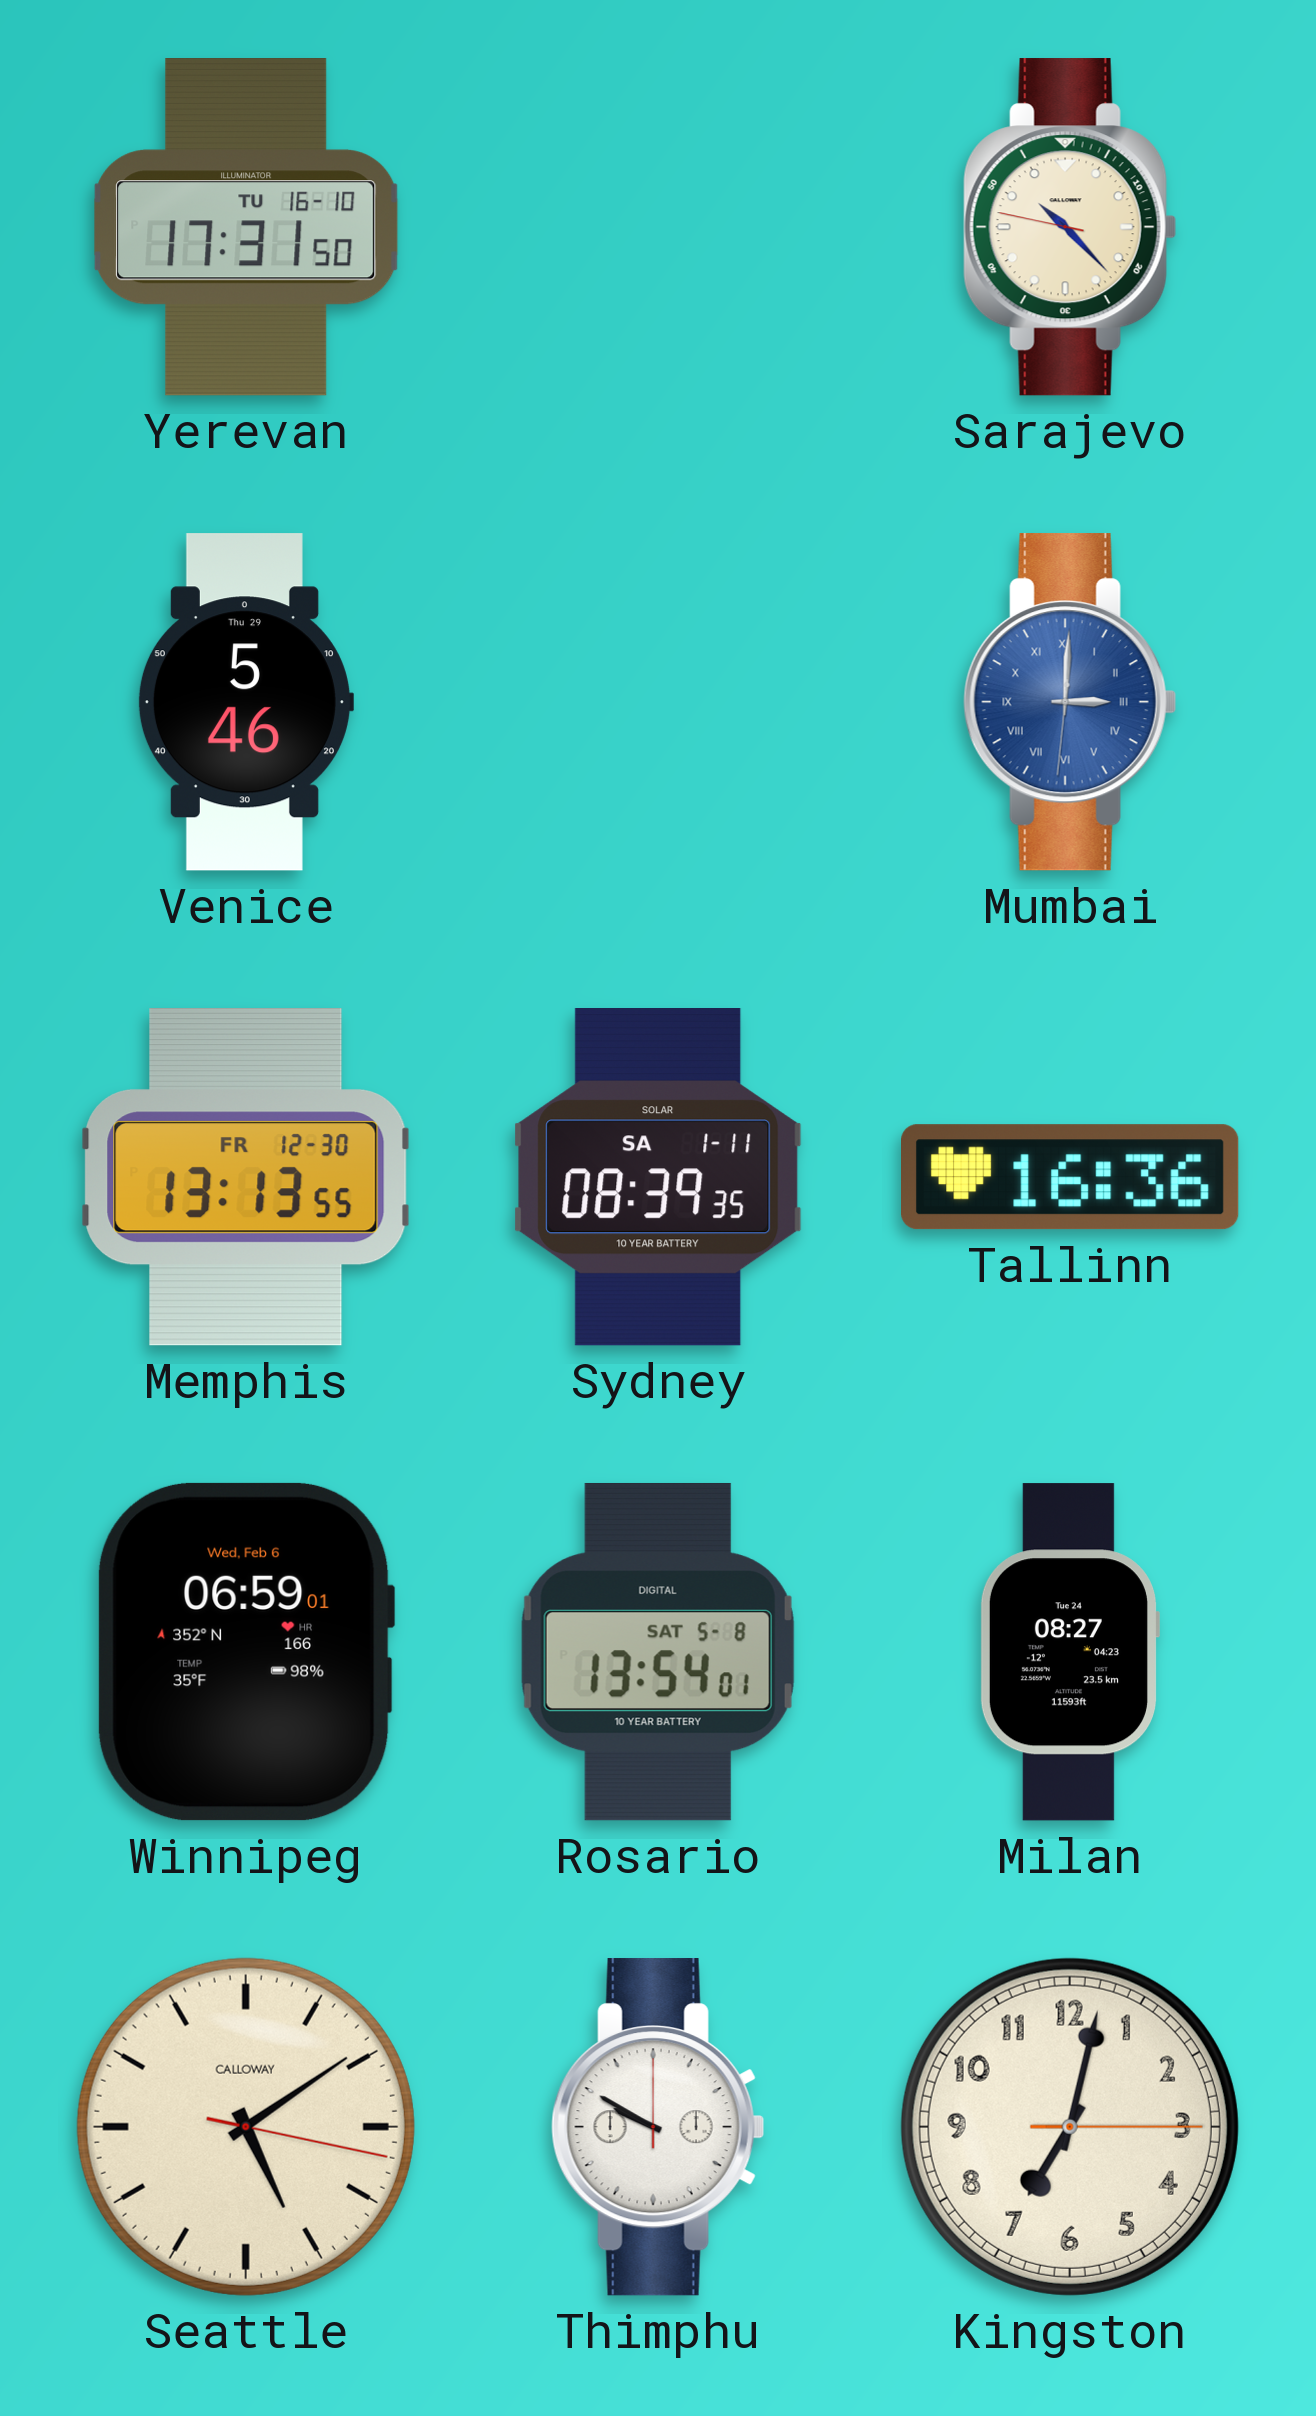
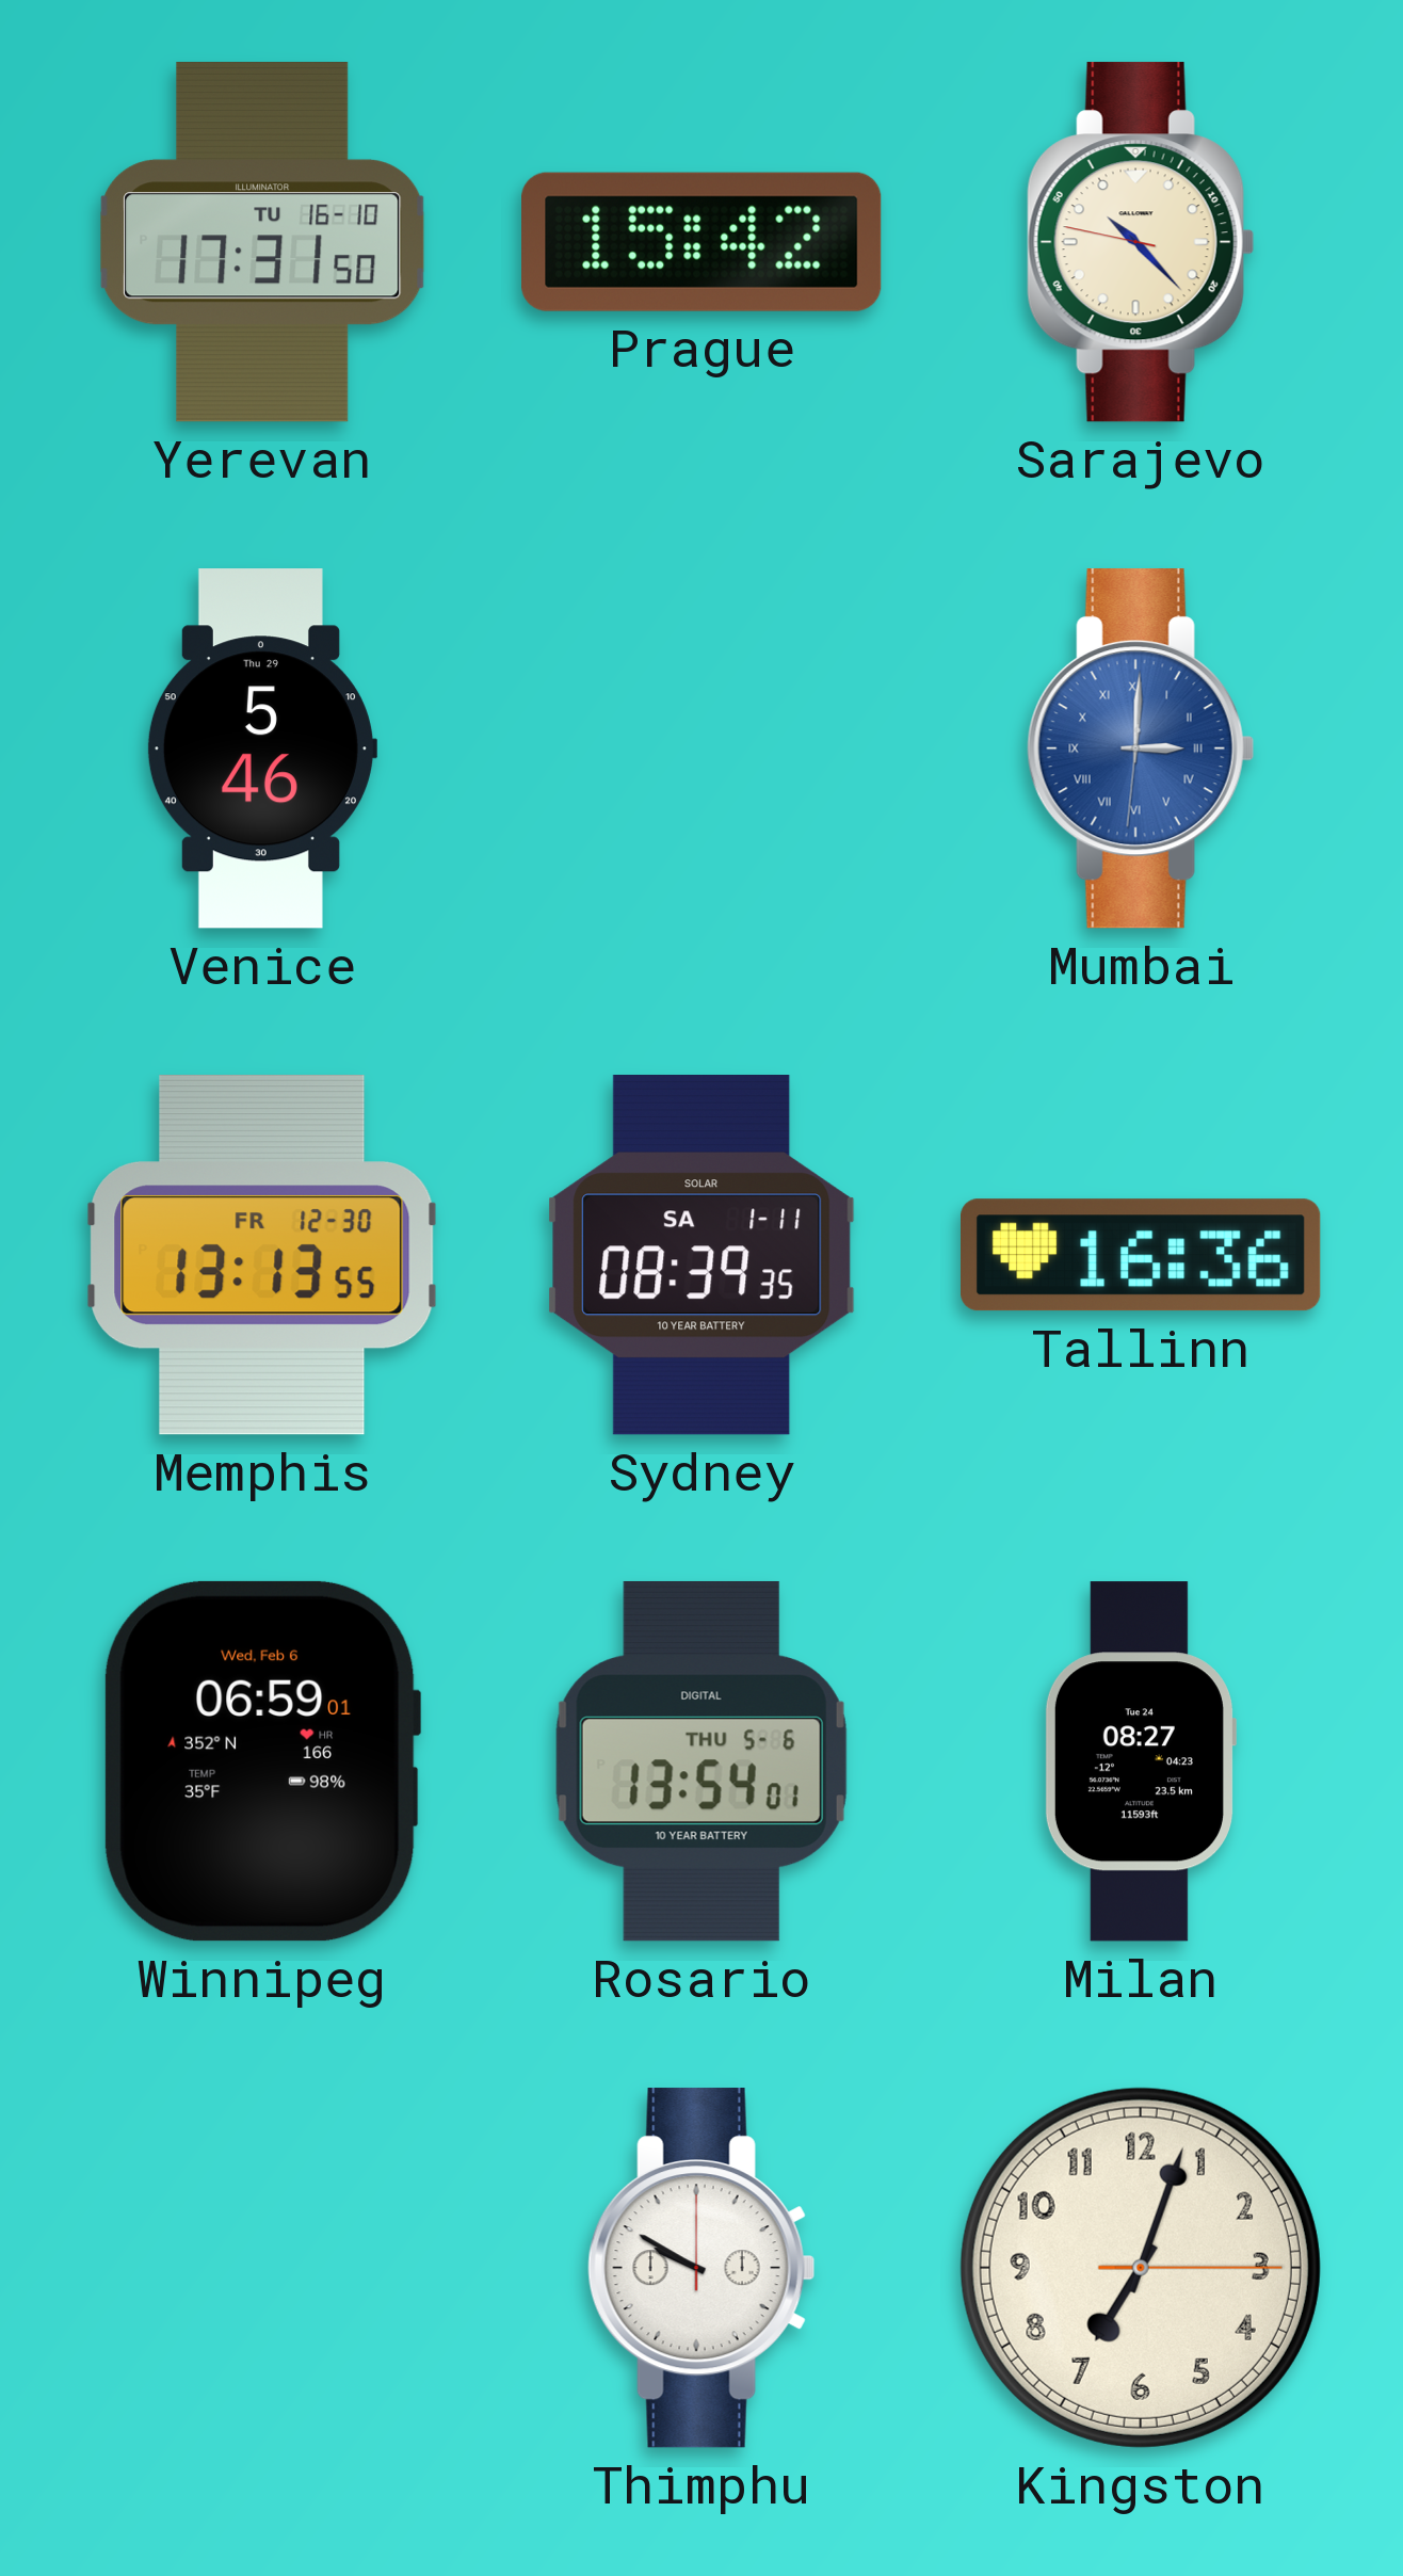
Prague: none -> 15:42 (703, 242)
Rosario date: SAT 5-8 -> THU 5-6 (701, 1761)
Seattle: 5:09 -> none (246, 2127)
Kingston: 7:02 -> 7:03 (1141, 2268)
